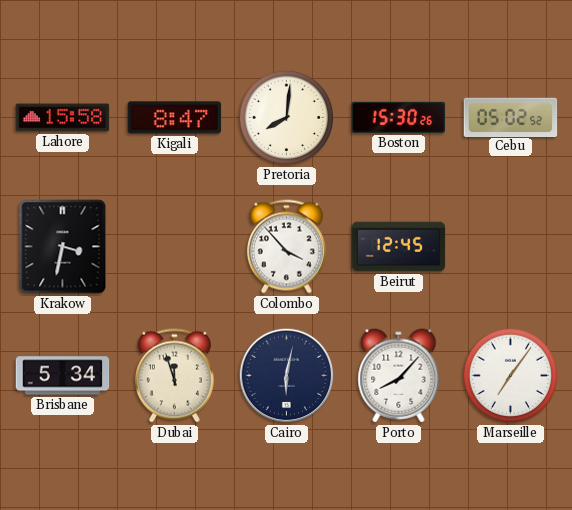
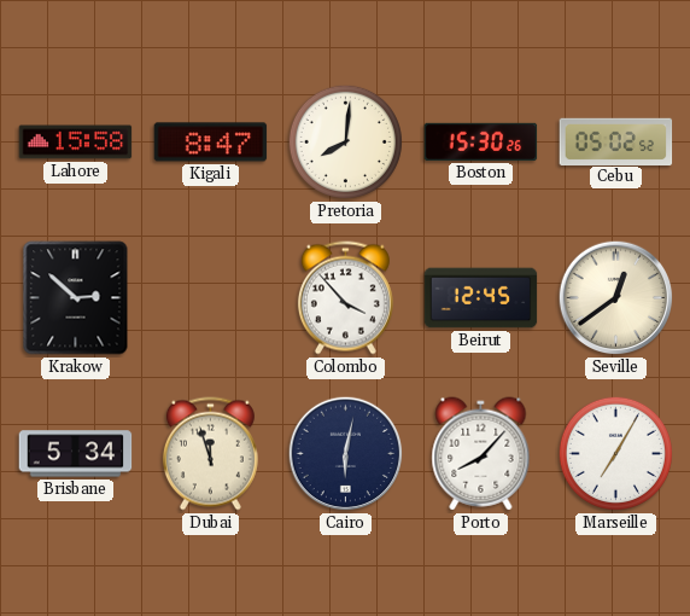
Krakow: 3:32 -> 2:52 (76, 298)
Seville: none -> 12:39 (616, 298)
Marseille: 7:06 -> 7:05 (615, 453)
